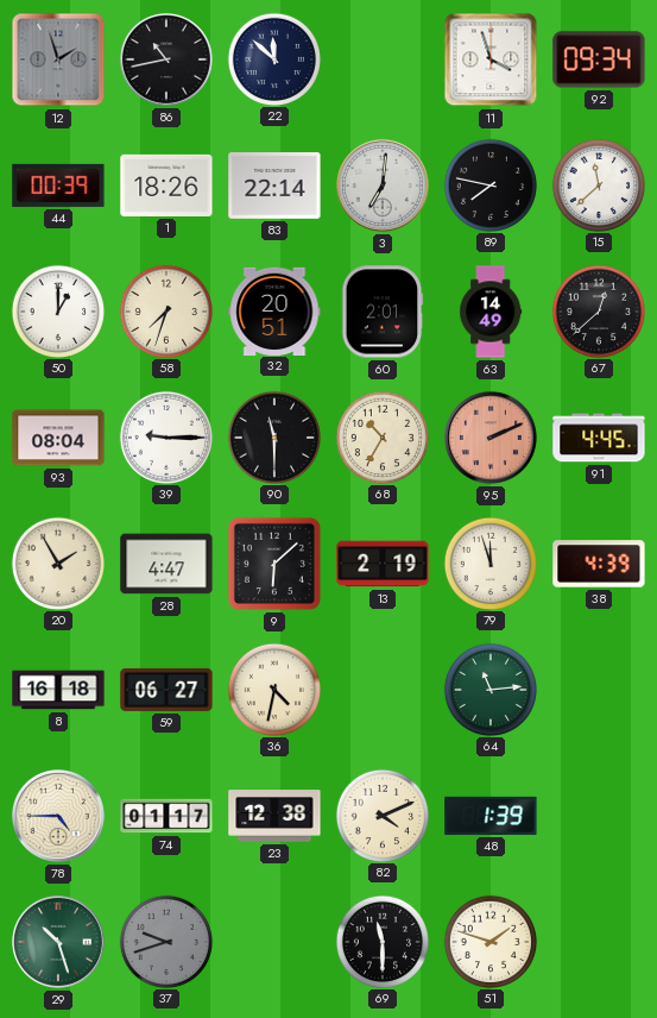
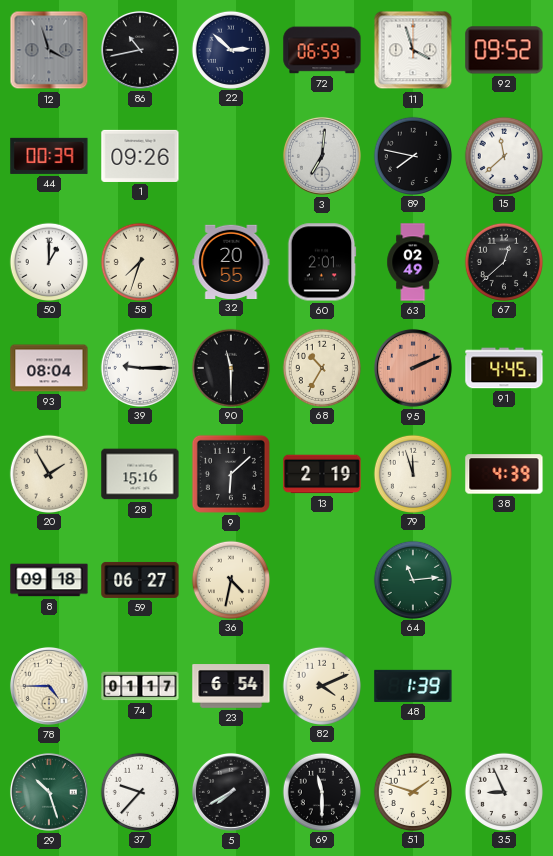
12: 1:57 -> 3:57 (49, 50)
22: 11:52 -> 2:52 (230, 49)
72: none -> 06:59 (322, 50)
92: 09:34 -> 09:52 (504, 50)
1: 18:26 -> 09:26 (140, 156)
83: 22:14 -> none (274, 187)
32: 20:51 -> 20:55 (231, 261)
63: 14:49 -> 02:49 (413, 262)
28: 4:47 -> 15:16 (140, 474)
8: 16:18 -> 09:18 (49, 580)
23: 12:38 -> 6:54 (231, 686)
37: 9:42 -> 9:37 (139, 791)
37 dial: grey -> white (139, 791)
5: none -> 7:40 (231, 792)
35: none -> 8:56 (503, 791)
